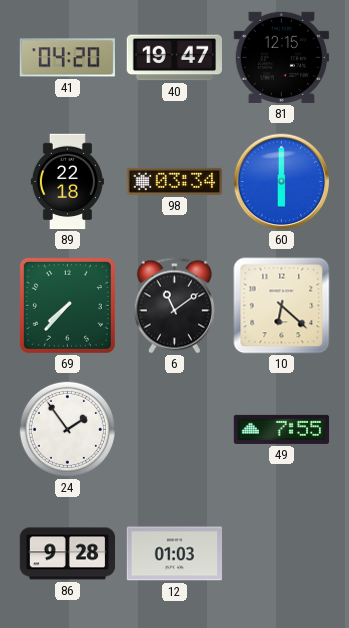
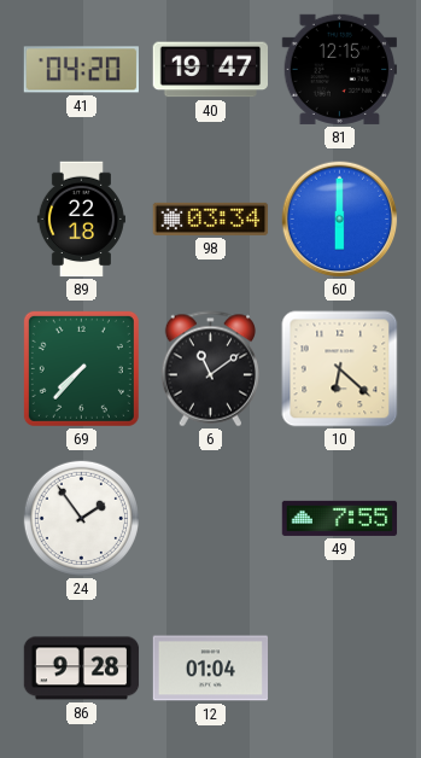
12: 01:03 -> 01:04 (211, 669)
